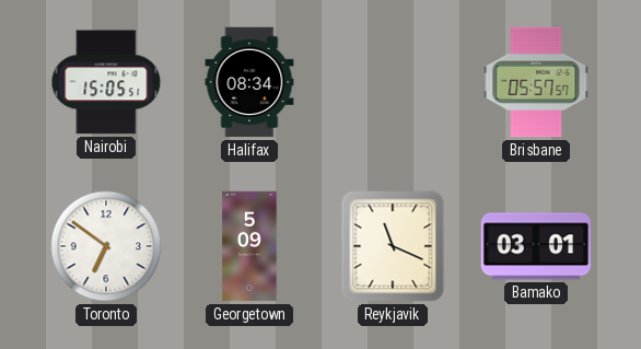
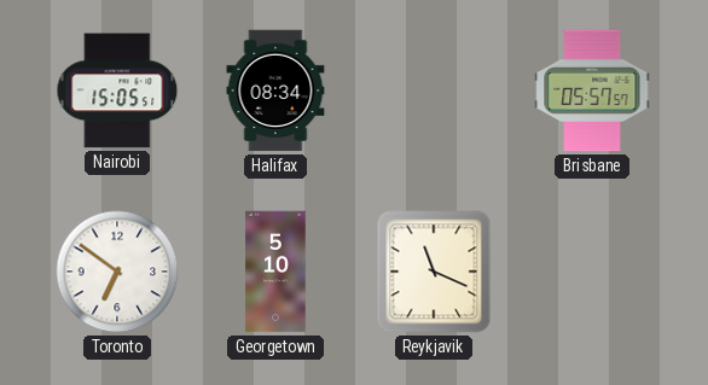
Georgetown: 5:09 -> 5:10 (275, 272)
Bamako: 03:01 -> none (536, 246)
